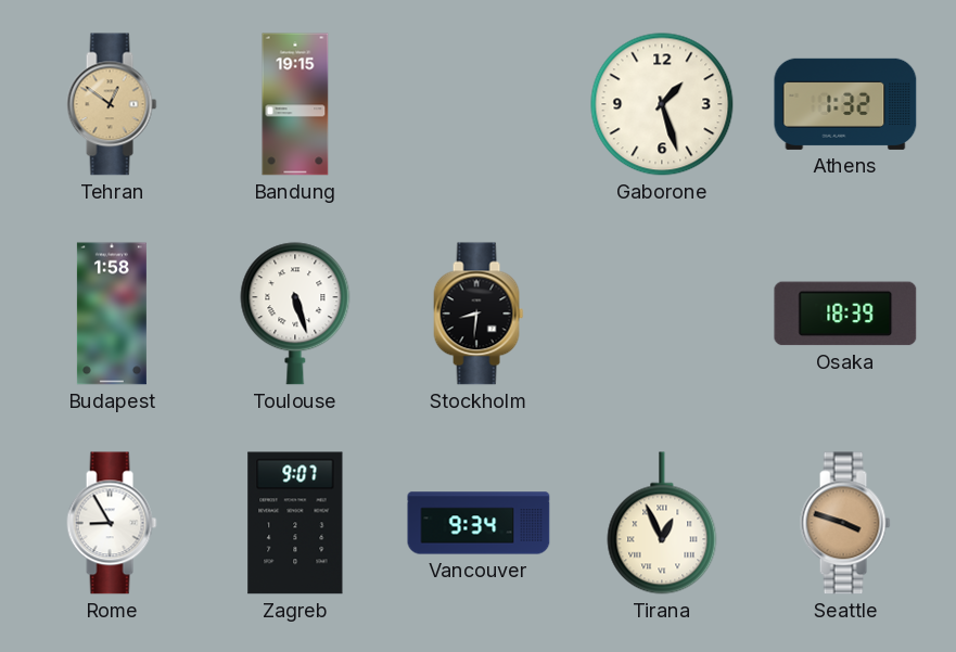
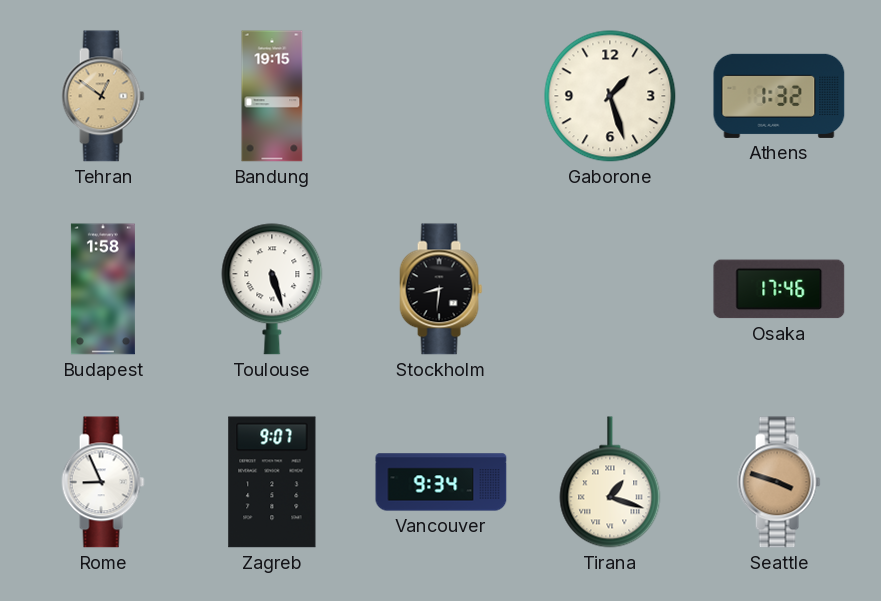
Osaka: 18:39 -> 17:46 (779, 289)
Rome: 8:55 -> 8:56 (103, 482)
Tirana: 12:56 -> 1:18 (610, 482)
